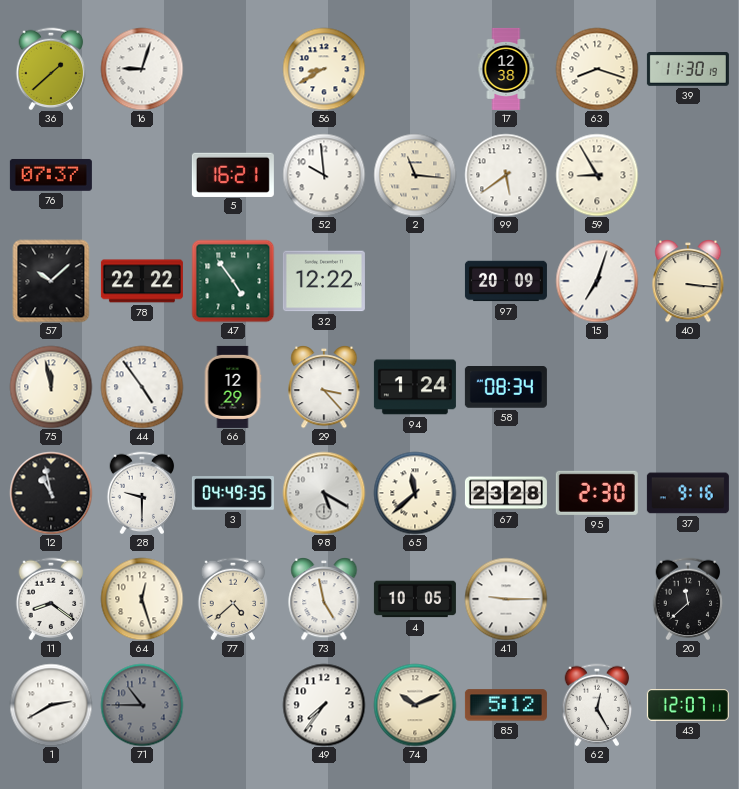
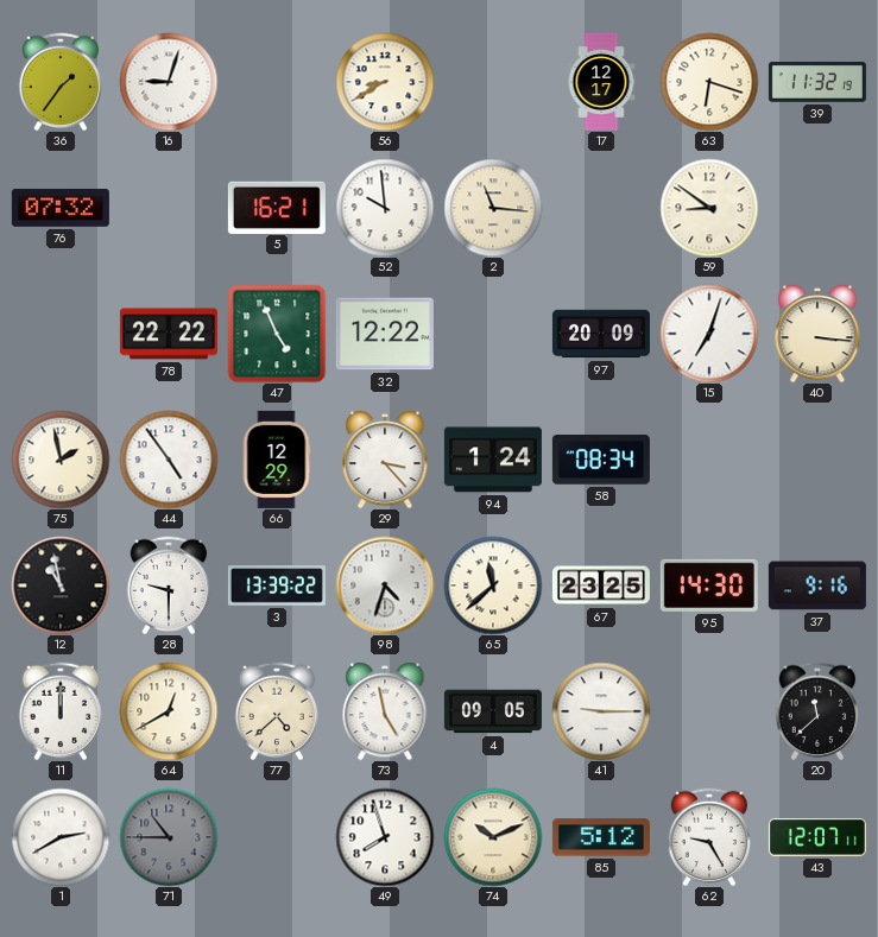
36: 1:38 -> 1:36 (61, 82)
17: 12:38 -> 12:17 (601, 82)
63: 8:18 -> 6:18 (709, 82)
39: 11:30 -> 11:32 (817, 83)
76: 07:37 -> 07:32 (61, 208)
99: 5:39 -> none (506, 175)
59: 8:55 -> 8:51 (709, 208)
57: 10:08 -> none (51, 281)
47: 4:54 -> 4:56 (277, 334)
75: 11:58 -> 1:58 (61, 460)
3: 04:49 -> 13:39 (277, 585)
98: 5:20 -> 4:33 (385, 585)
67: 23:28 -> 23:25 (601, 585)
95: 2:30 -> 14:30 (709, 585)
11: 8:21 -> 12:00 (61, 711)
64: 12:27 -> 12:40 (169, 711)
4: 10:05 -> 09:05 (493, 711)
49: 7:36 -> 7:57 (385, 837)
62: 12:25 -> 9:25 (709, 837)
